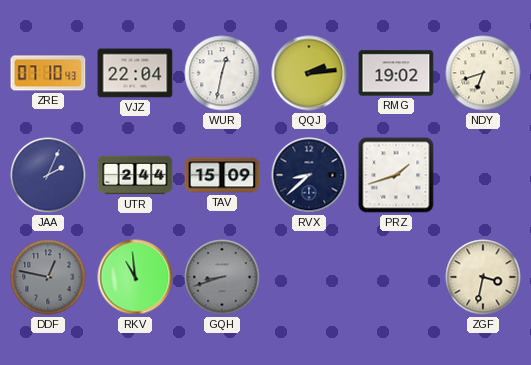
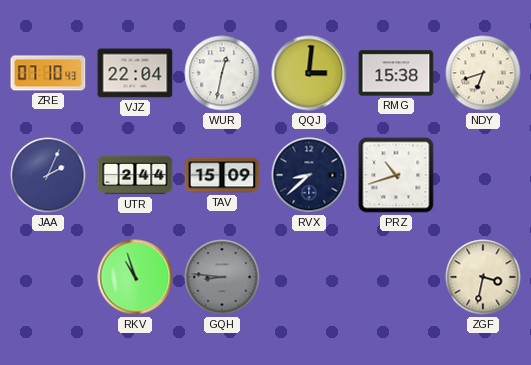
QQJ: 2:14 -> 3:01 (309, 73)
RMG: 19:02 -> 15:38 (396, 73)
PRZ: 1:42 -> 10:42 (396, 175)
DDF: 12:47 -> none (48, 277)
RKV: 10:59 -> 10:57 (135, 277)
GQH: 8:42 -> 8:46 (222, 277)
